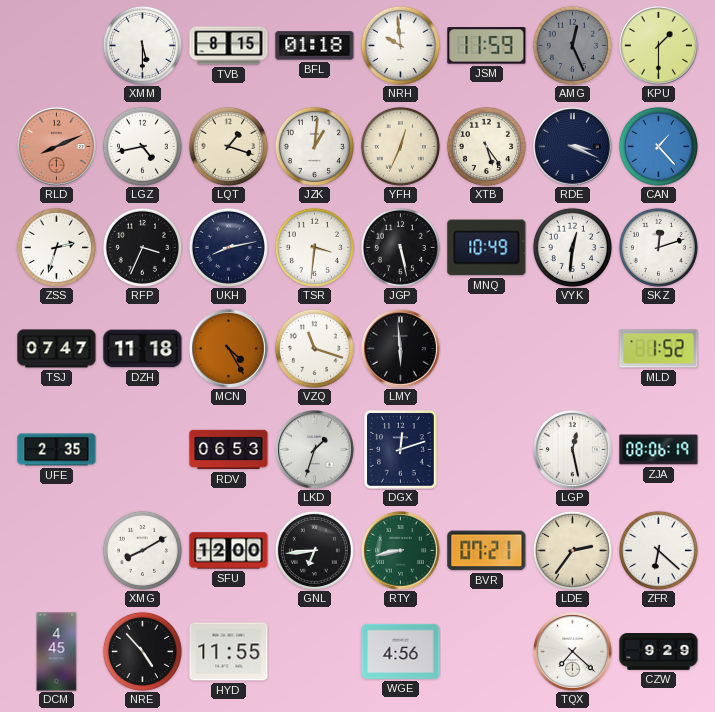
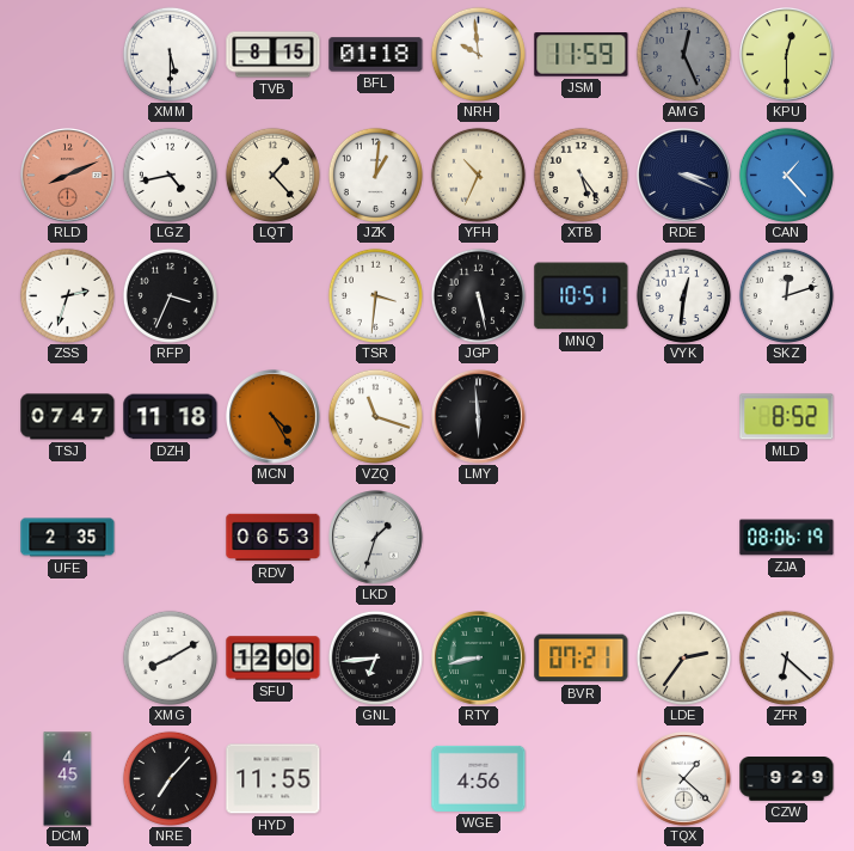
KPU: 1:30 -> 12:30 (787, 55)
LQT: 1:18 -> 1:23 (272, 175)
YFH: 12:34 -> 10:34 (478, 175)
UKH: 8:13 -> none (228, 247)
MNQ: 10:49 -> 10:51 (582, 296)
MLD: 1:52 -> 8:52 (787, 417)
DGX: 12:12 -> none (401, 450)
LGP: 12:28 -> none (573, 450)
NRE: 4:53 -> 7:07 (170, 778)
TQX: 7:22 -> 1:22 (684, 779)
